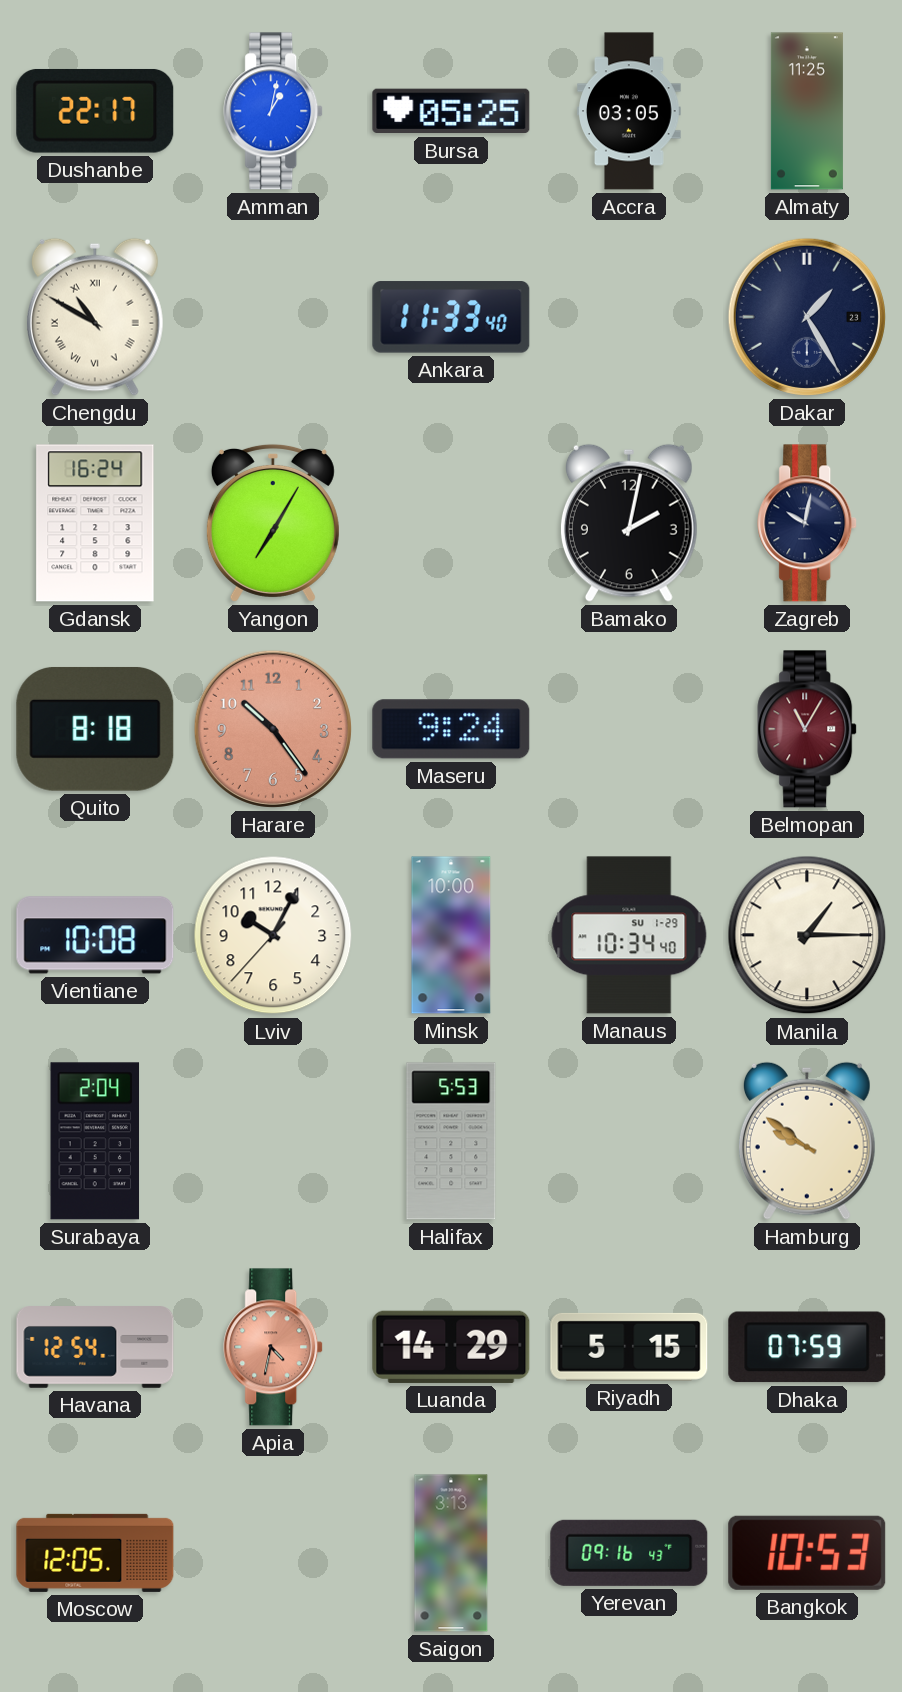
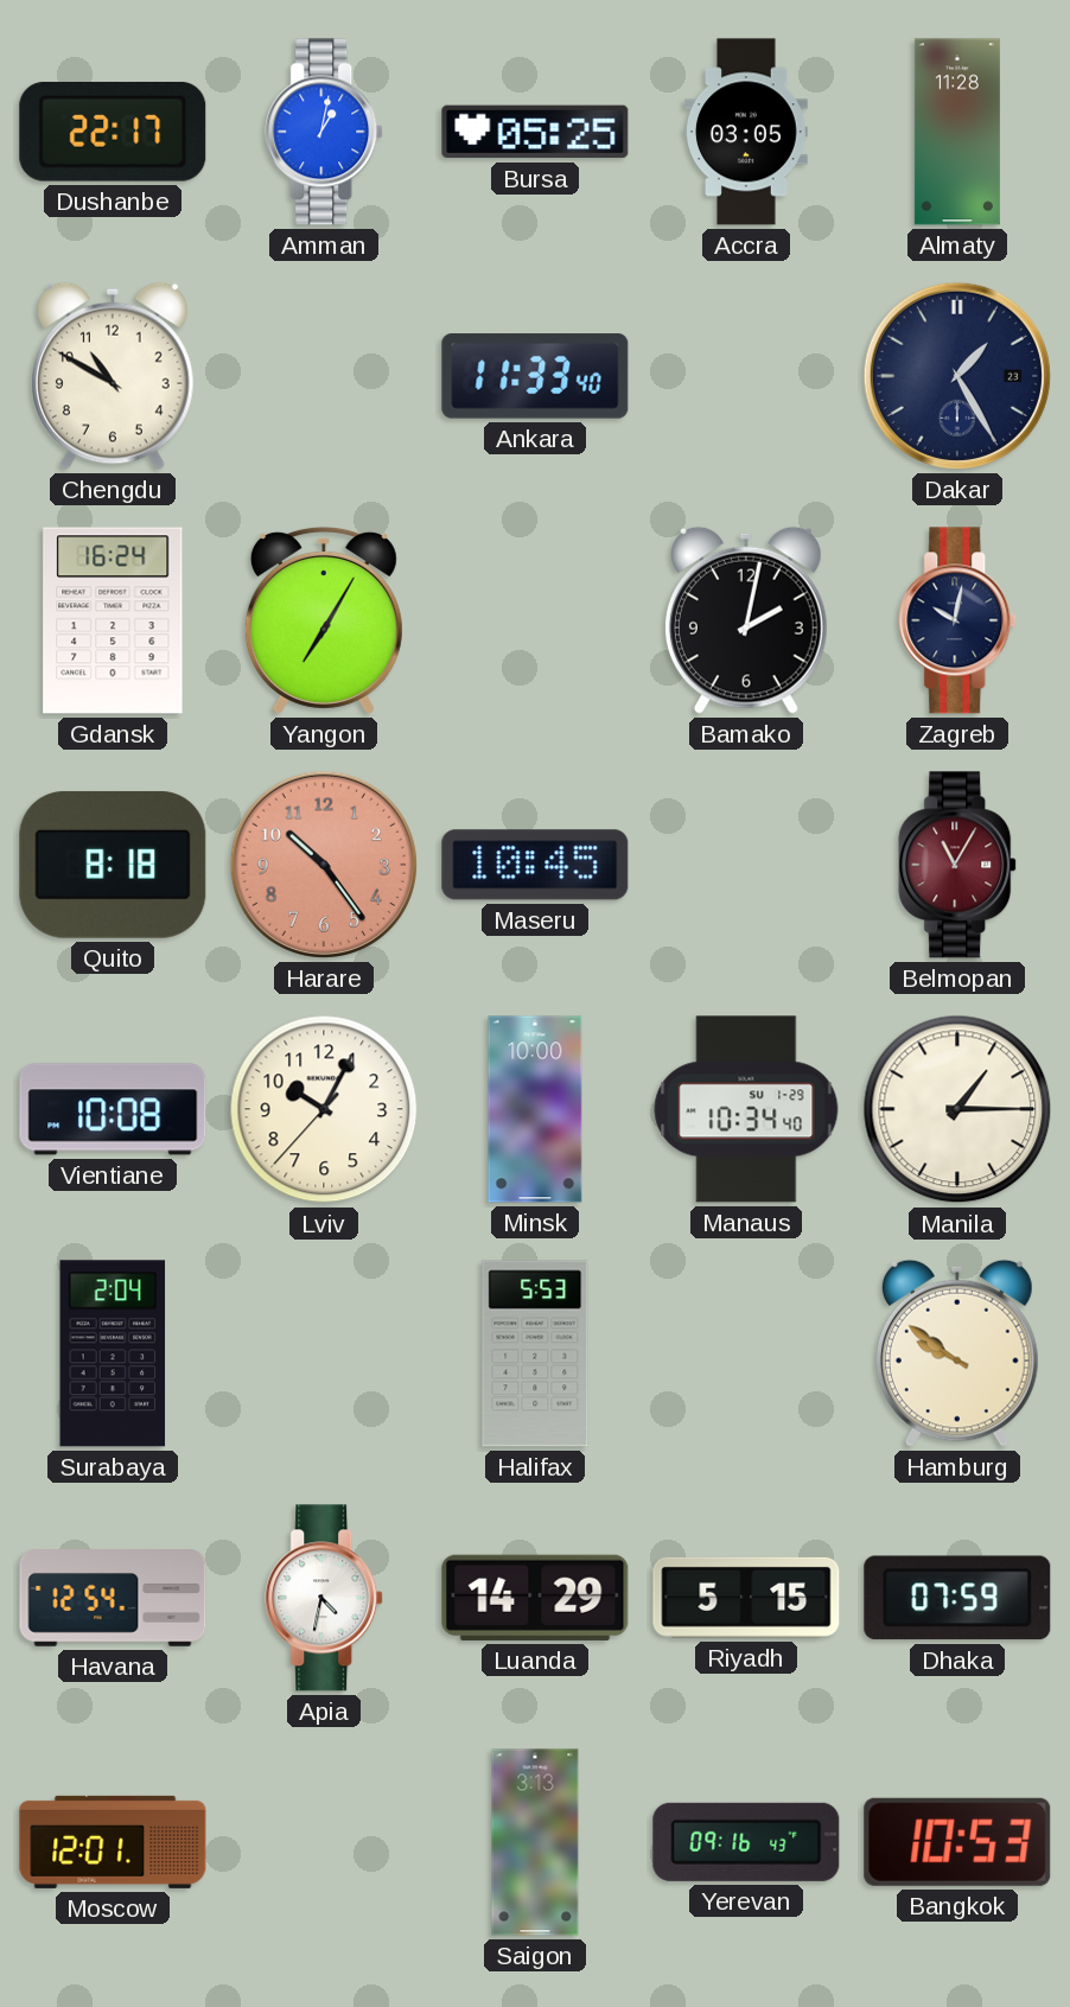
Almaty: 11:25 -> 11:28 (957, 132)
Chengdu numerals: Roman -> Arabic (113, 376)
Maseru: 9:24 -> 10:45 (535, 865)
Apia dial: salmon -> white (325, 1598)
Moscow: 12:05 -> 12:01 (113, 1842)
